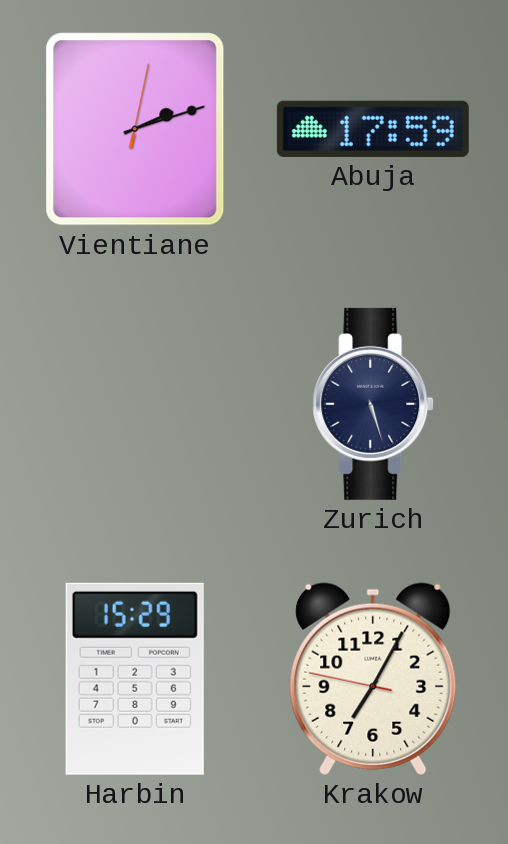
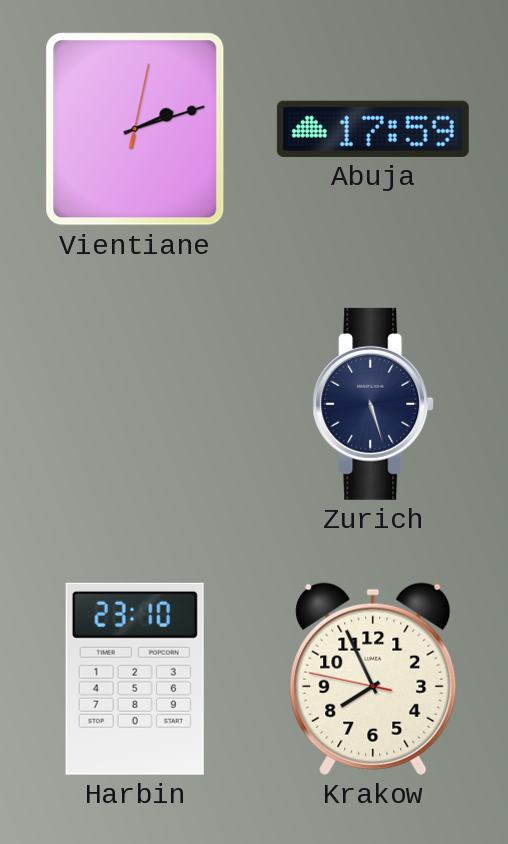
Harbin: 15:29 -> 23:10 (135, 679)
Krakow: 7:04 -> 7:55 (373, 679)
